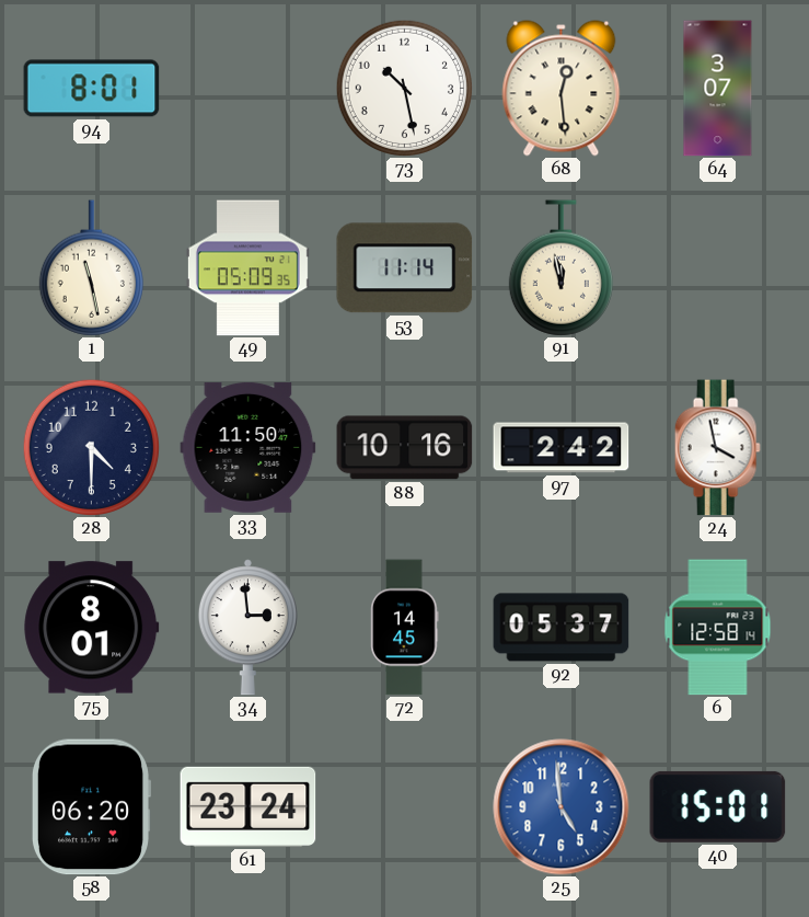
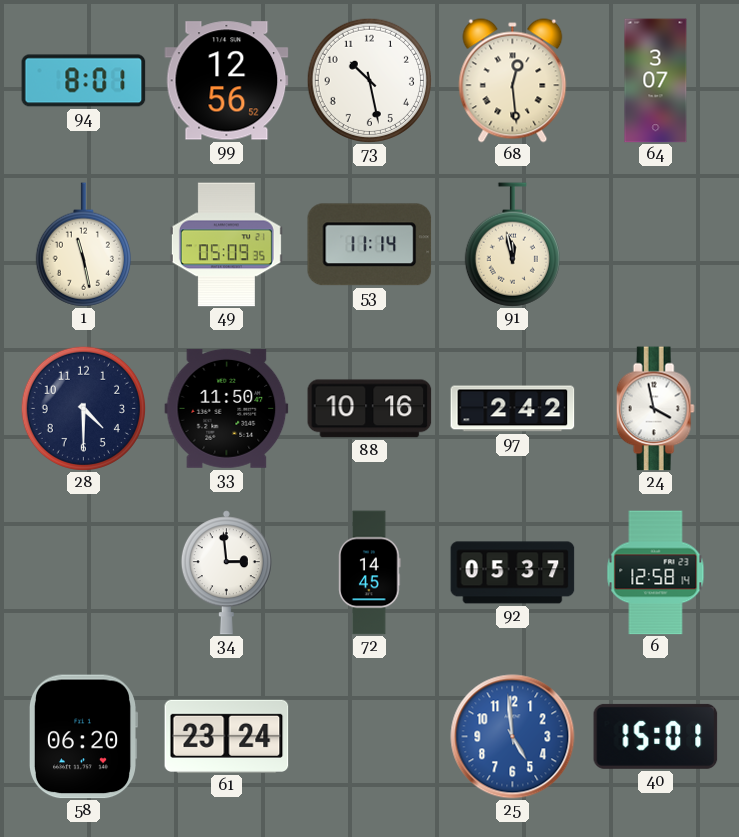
99: none -> 12:56 (227, 81)
75: 8:01 -> none (92, 628)
